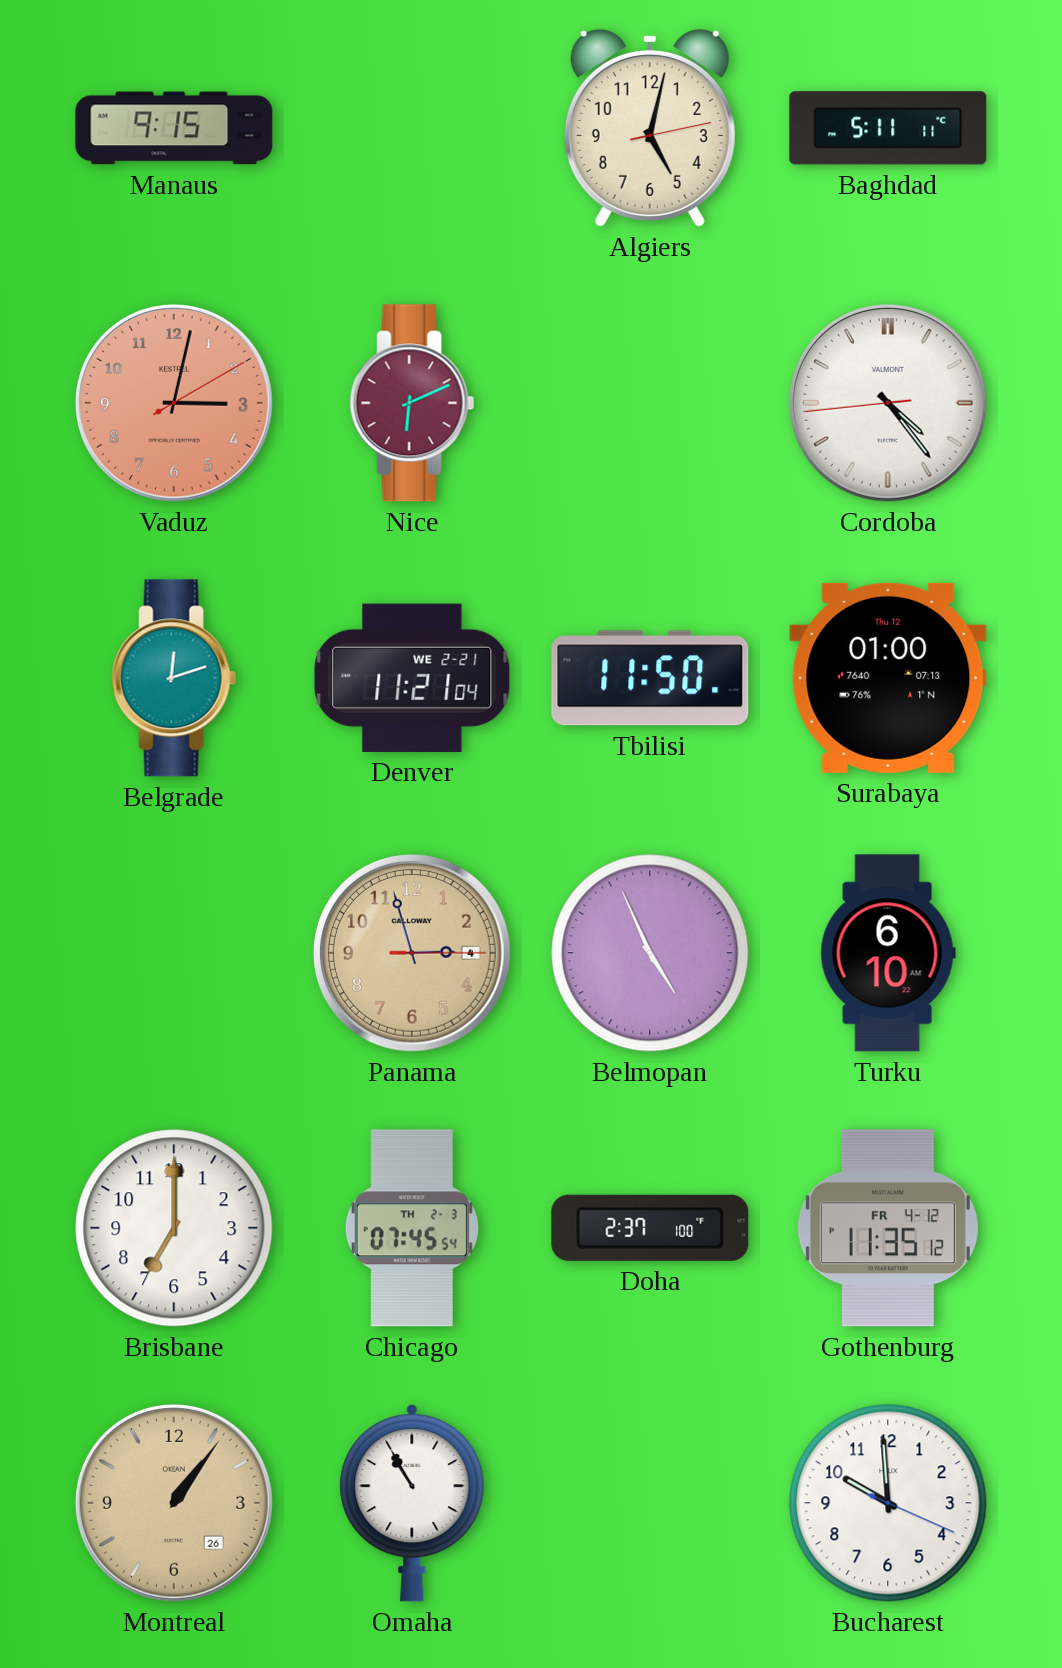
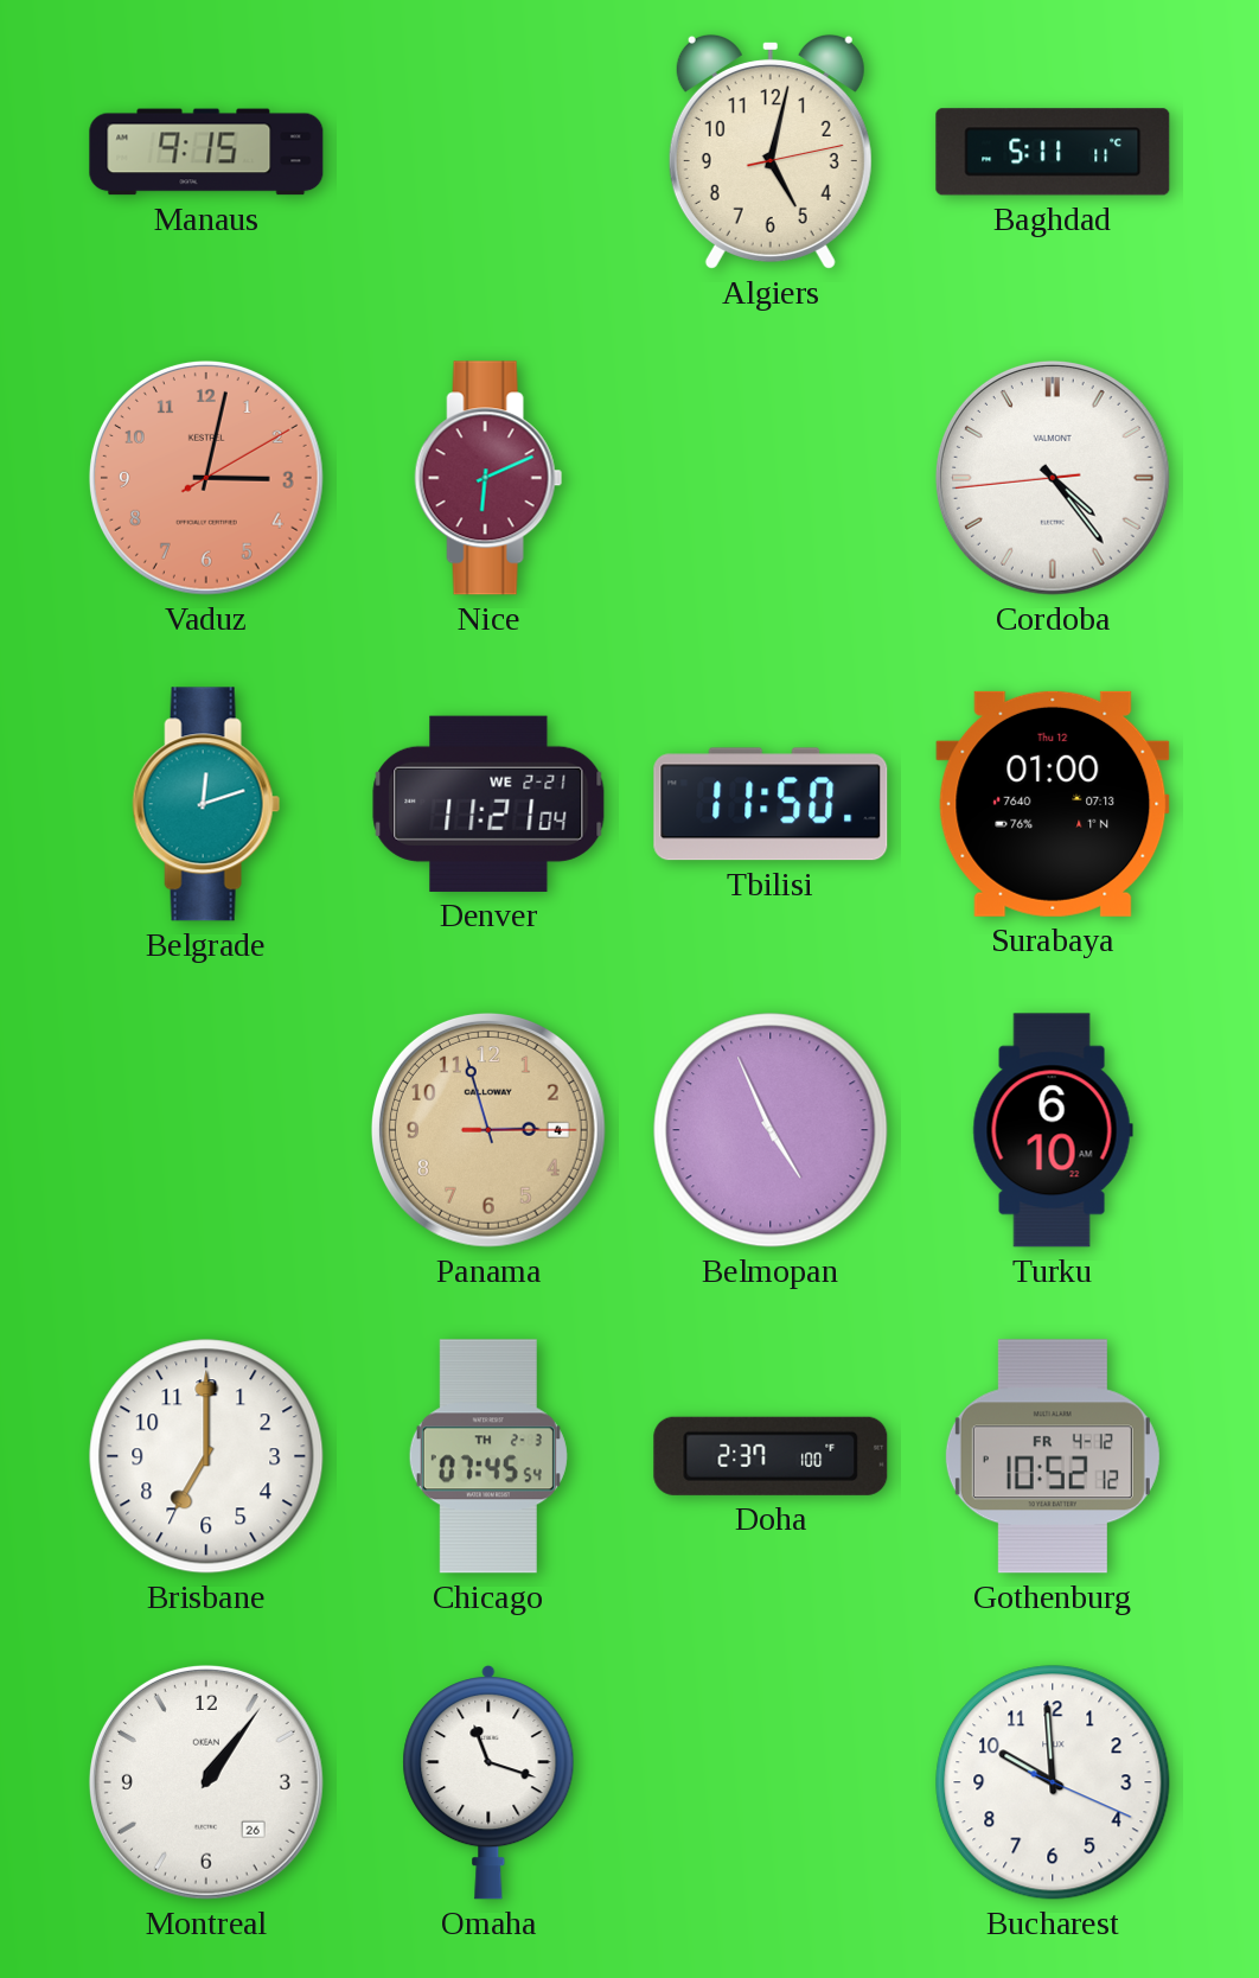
Gothenburg: 11:35 -> 10:52 (1053, 1456)
Montreal dial: champagne -> white (206, 1782)
Omaha: 10:55 -> 11:18 (488, 1784)
